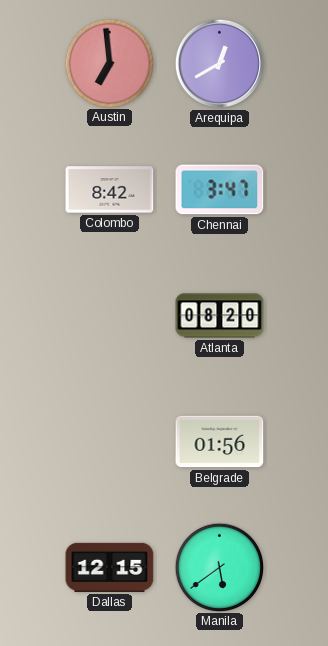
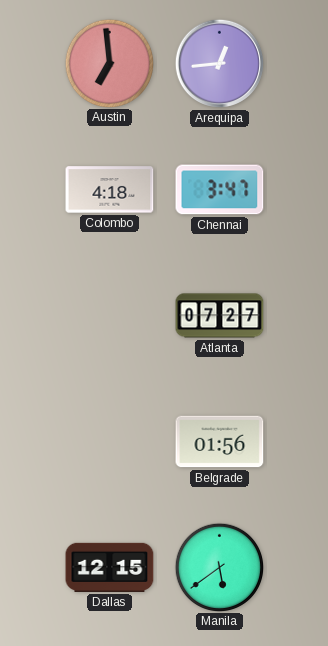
Arequipa: 12:40 -> 12:44 (219, 63)
Colombo: 8:42 -> 4:18 (110, 190)
Atlanta: 08:20 -> 07:27 (220, 316)
